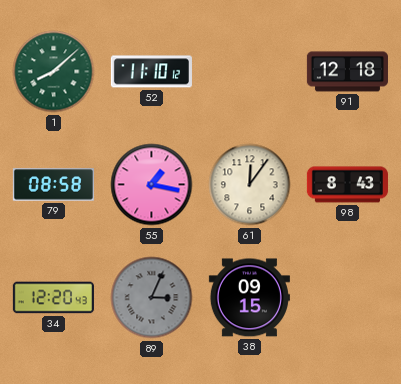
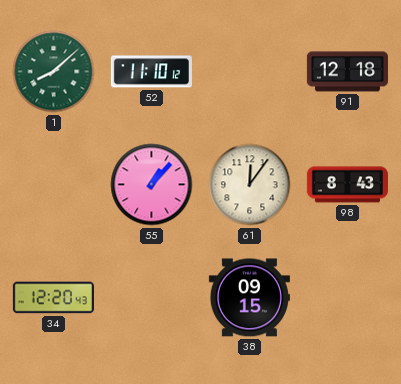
79: 08:58 -> none (53, 185)
55: 1:17 -> 1:07 (152, 185)
89: 3:04 -> none (152, 298)
